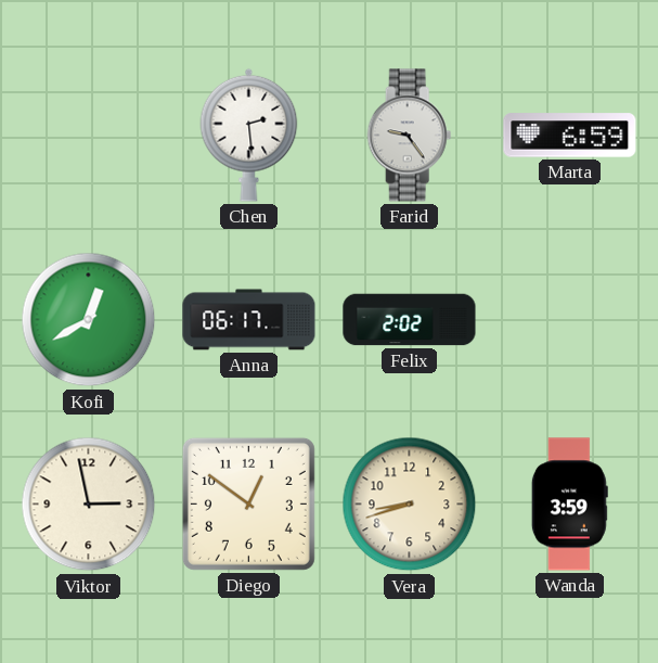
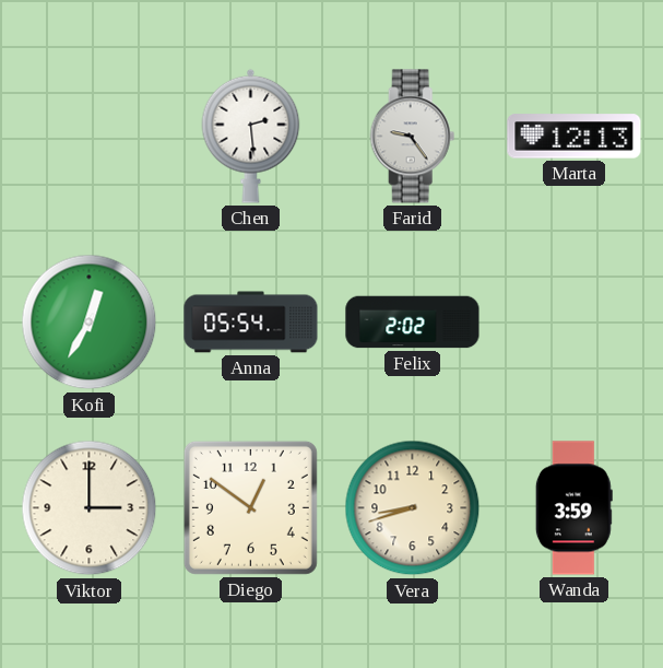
Marta: 6:59 -> 12:13 (575, 137)
Kofi: 12:40 -> 12:35 (90, 323)
Anna: 06:17 -> 05:54 (251, 323)
Viktor: 2:58 -> 3:00 (90, 508)
